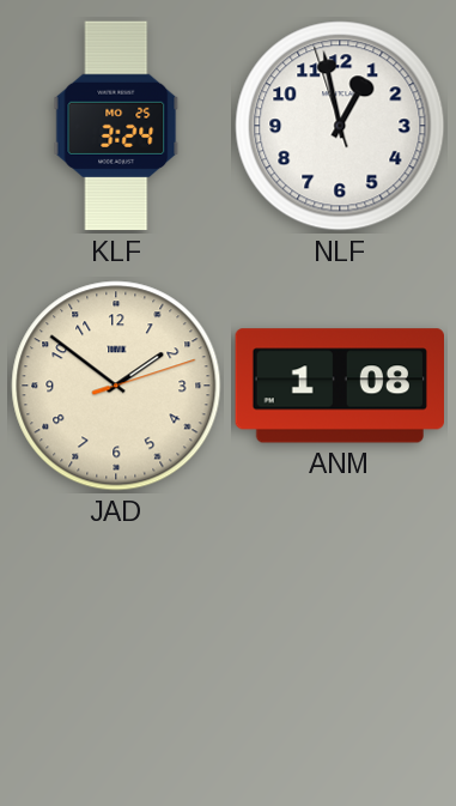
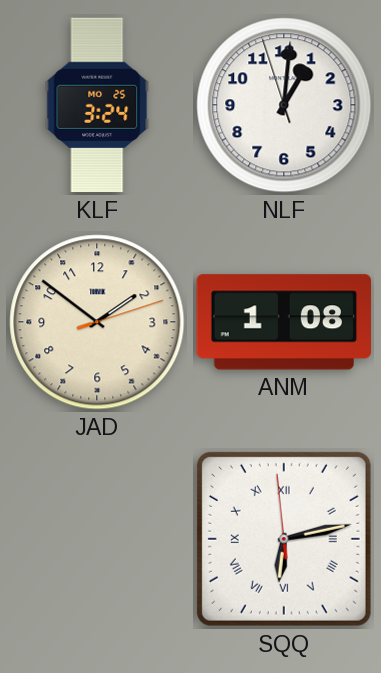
NLF: 12:57 -> 1:00 (284, 105)
SQQ: none -> 6:12 (284, 539)
